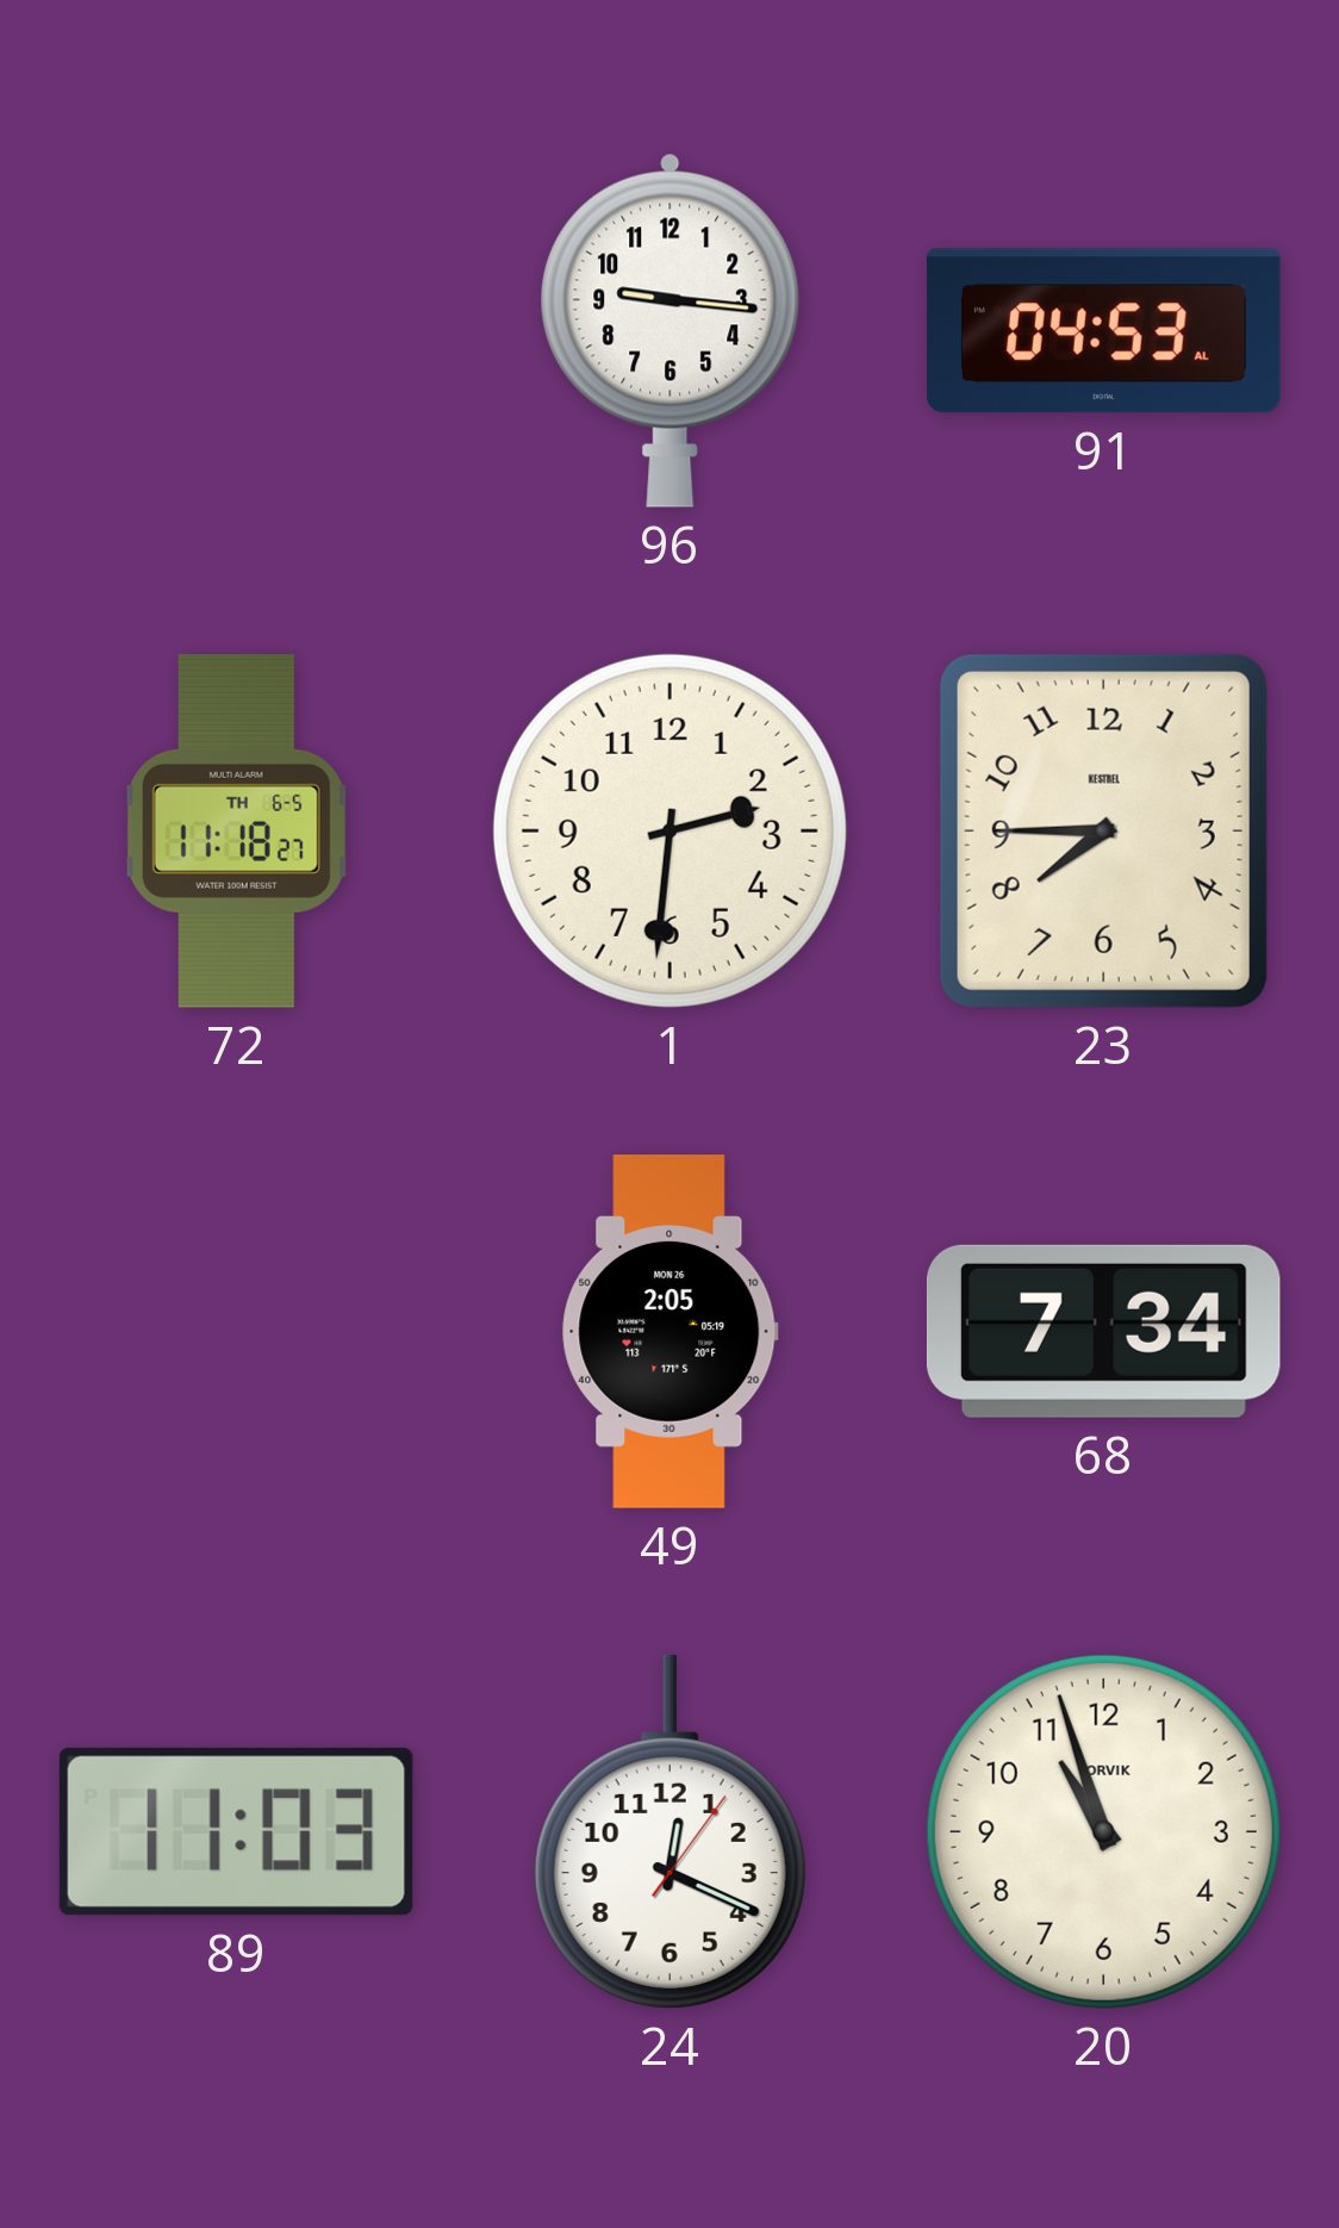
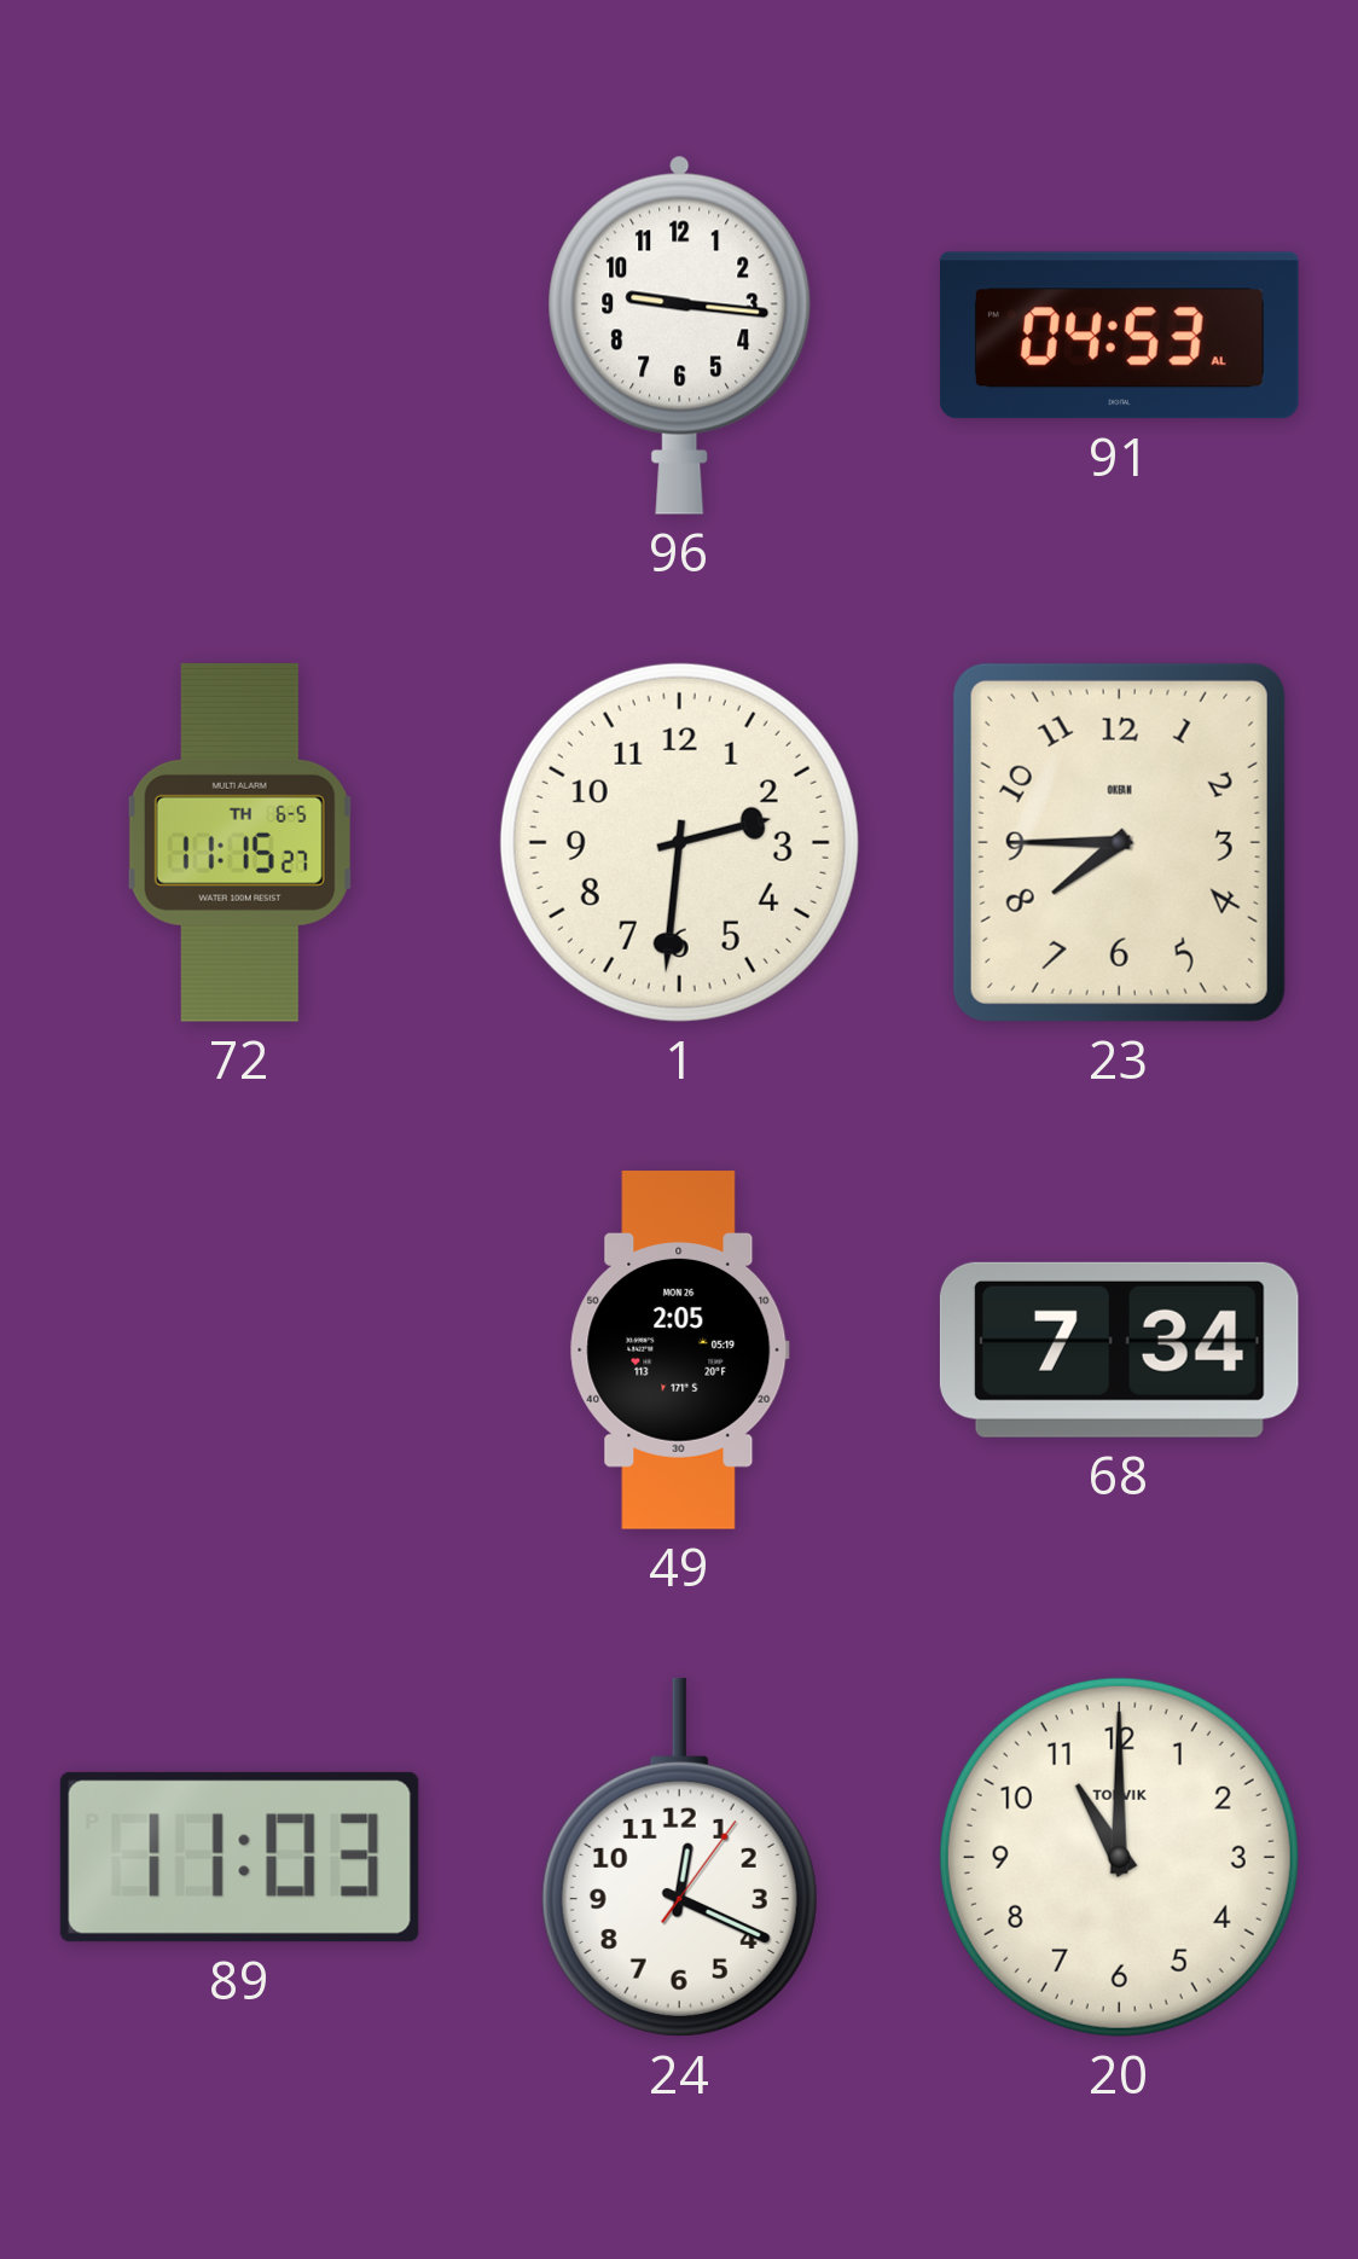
72: 11:18 -> 11:15 (239, 842)
23 brand: KESTREL -> OKEAN (1119, 842)
20: 10:57 -> 11:00 (1119, 1857)
